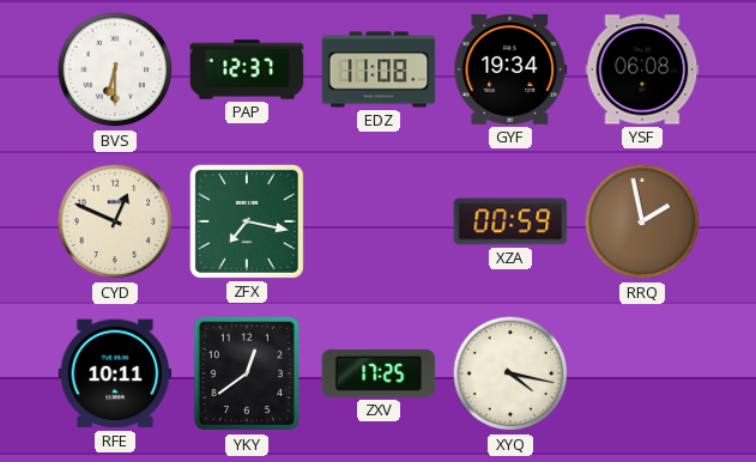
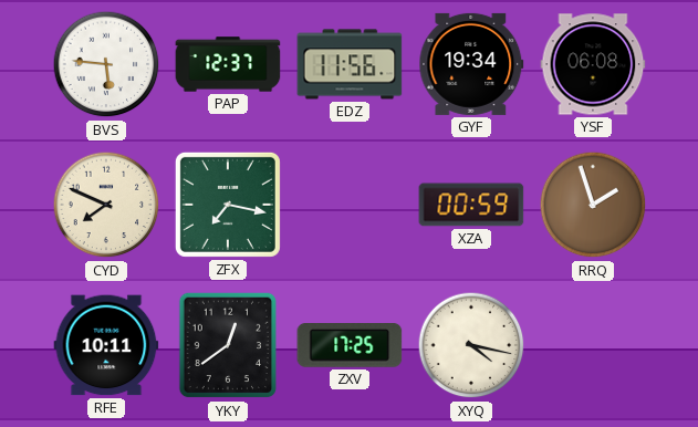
BVS: 6:30 -> 5:46 (106, 64)
EDZ: 11:08 -> 11:56 (350, 64)
CYD: 12:49 -> 7:49 (106, 205)
RRQ: 1:58 -> 1:57 (593, 205)
